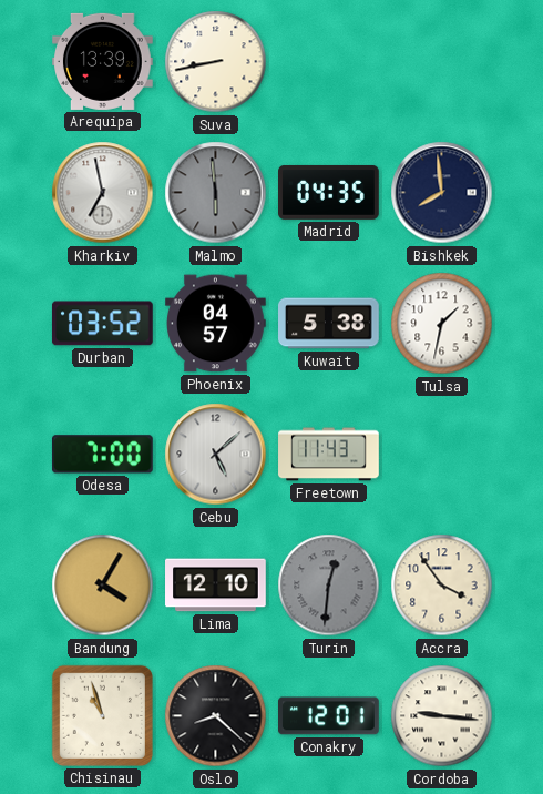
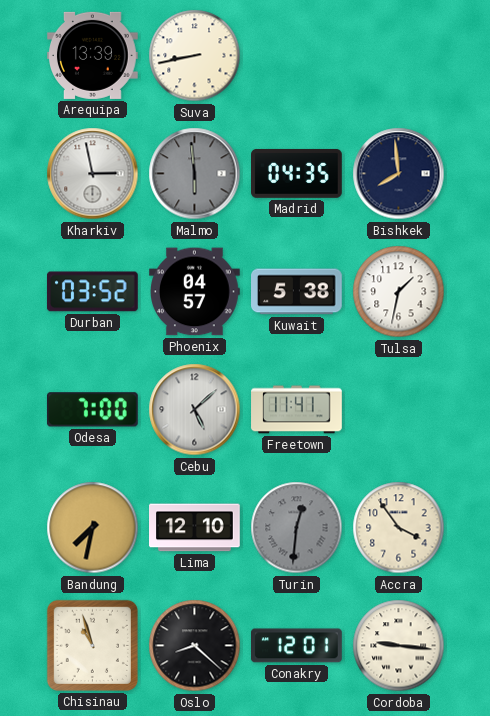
Kharkiv: 6:58 -> 2:58 (93, 174)
Freetown: 11:43 -> 11:41 (297, 410)
Bandung: 4:05 -> 7:32 (93, 528)
